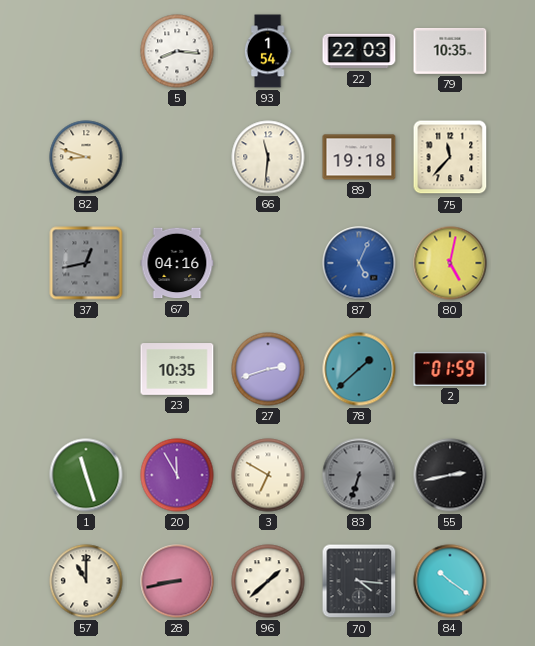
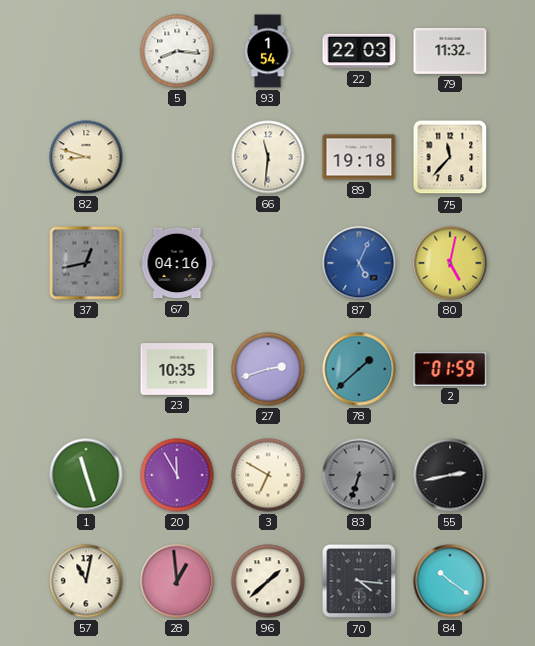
79: 10:35 -> 11:32 (450, 51)
57: 11:00 -> 11:02 (86, 581)
28: 8:43 -> 12:59 (177, 581)
